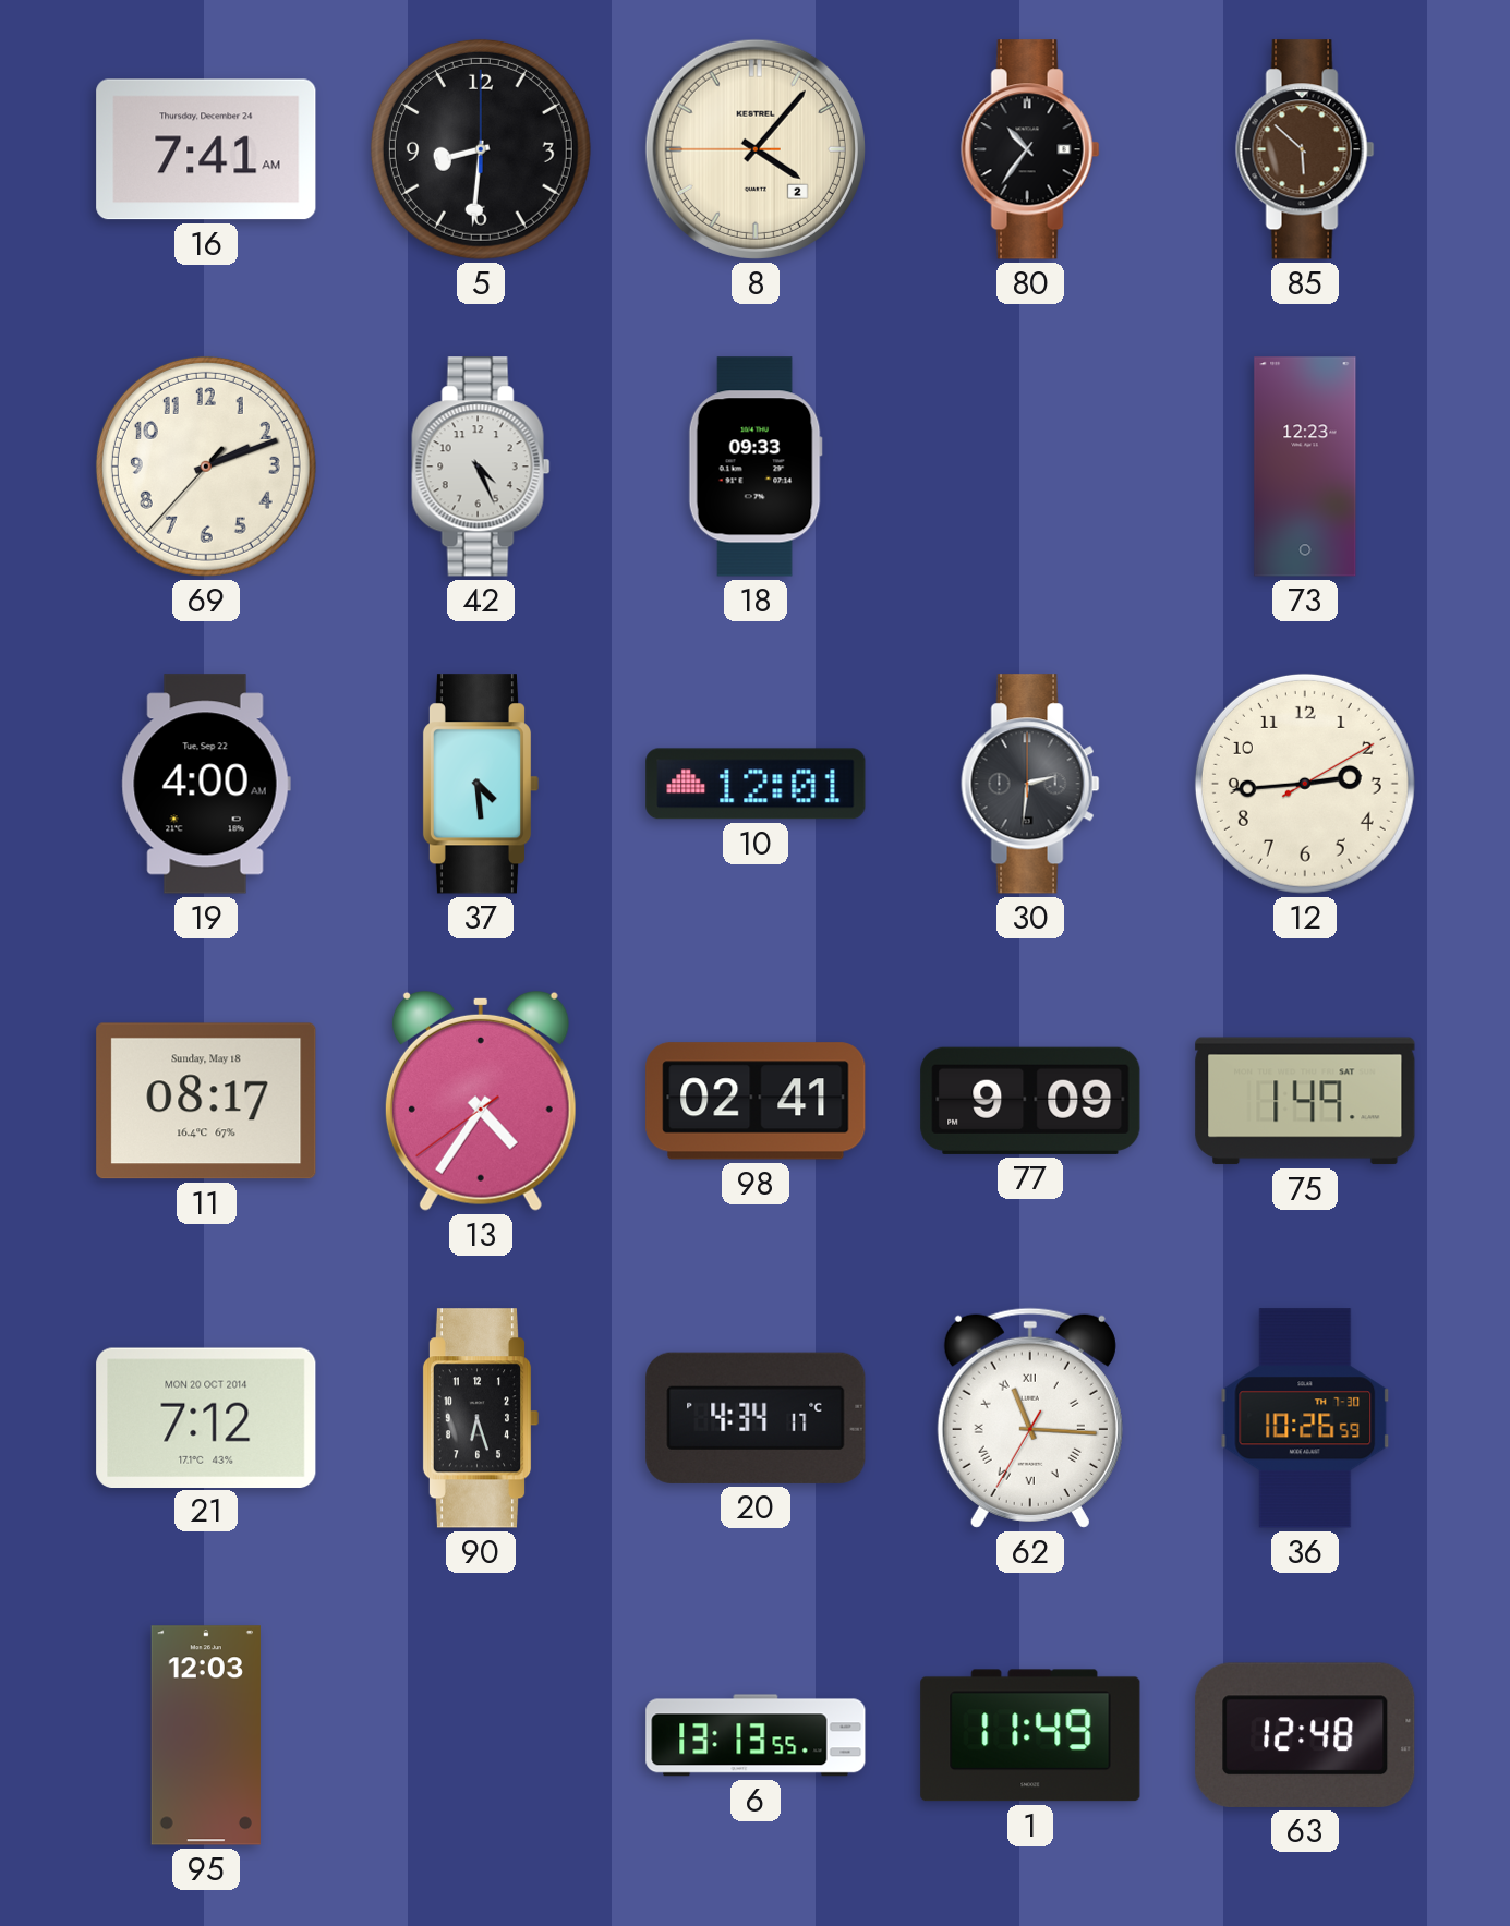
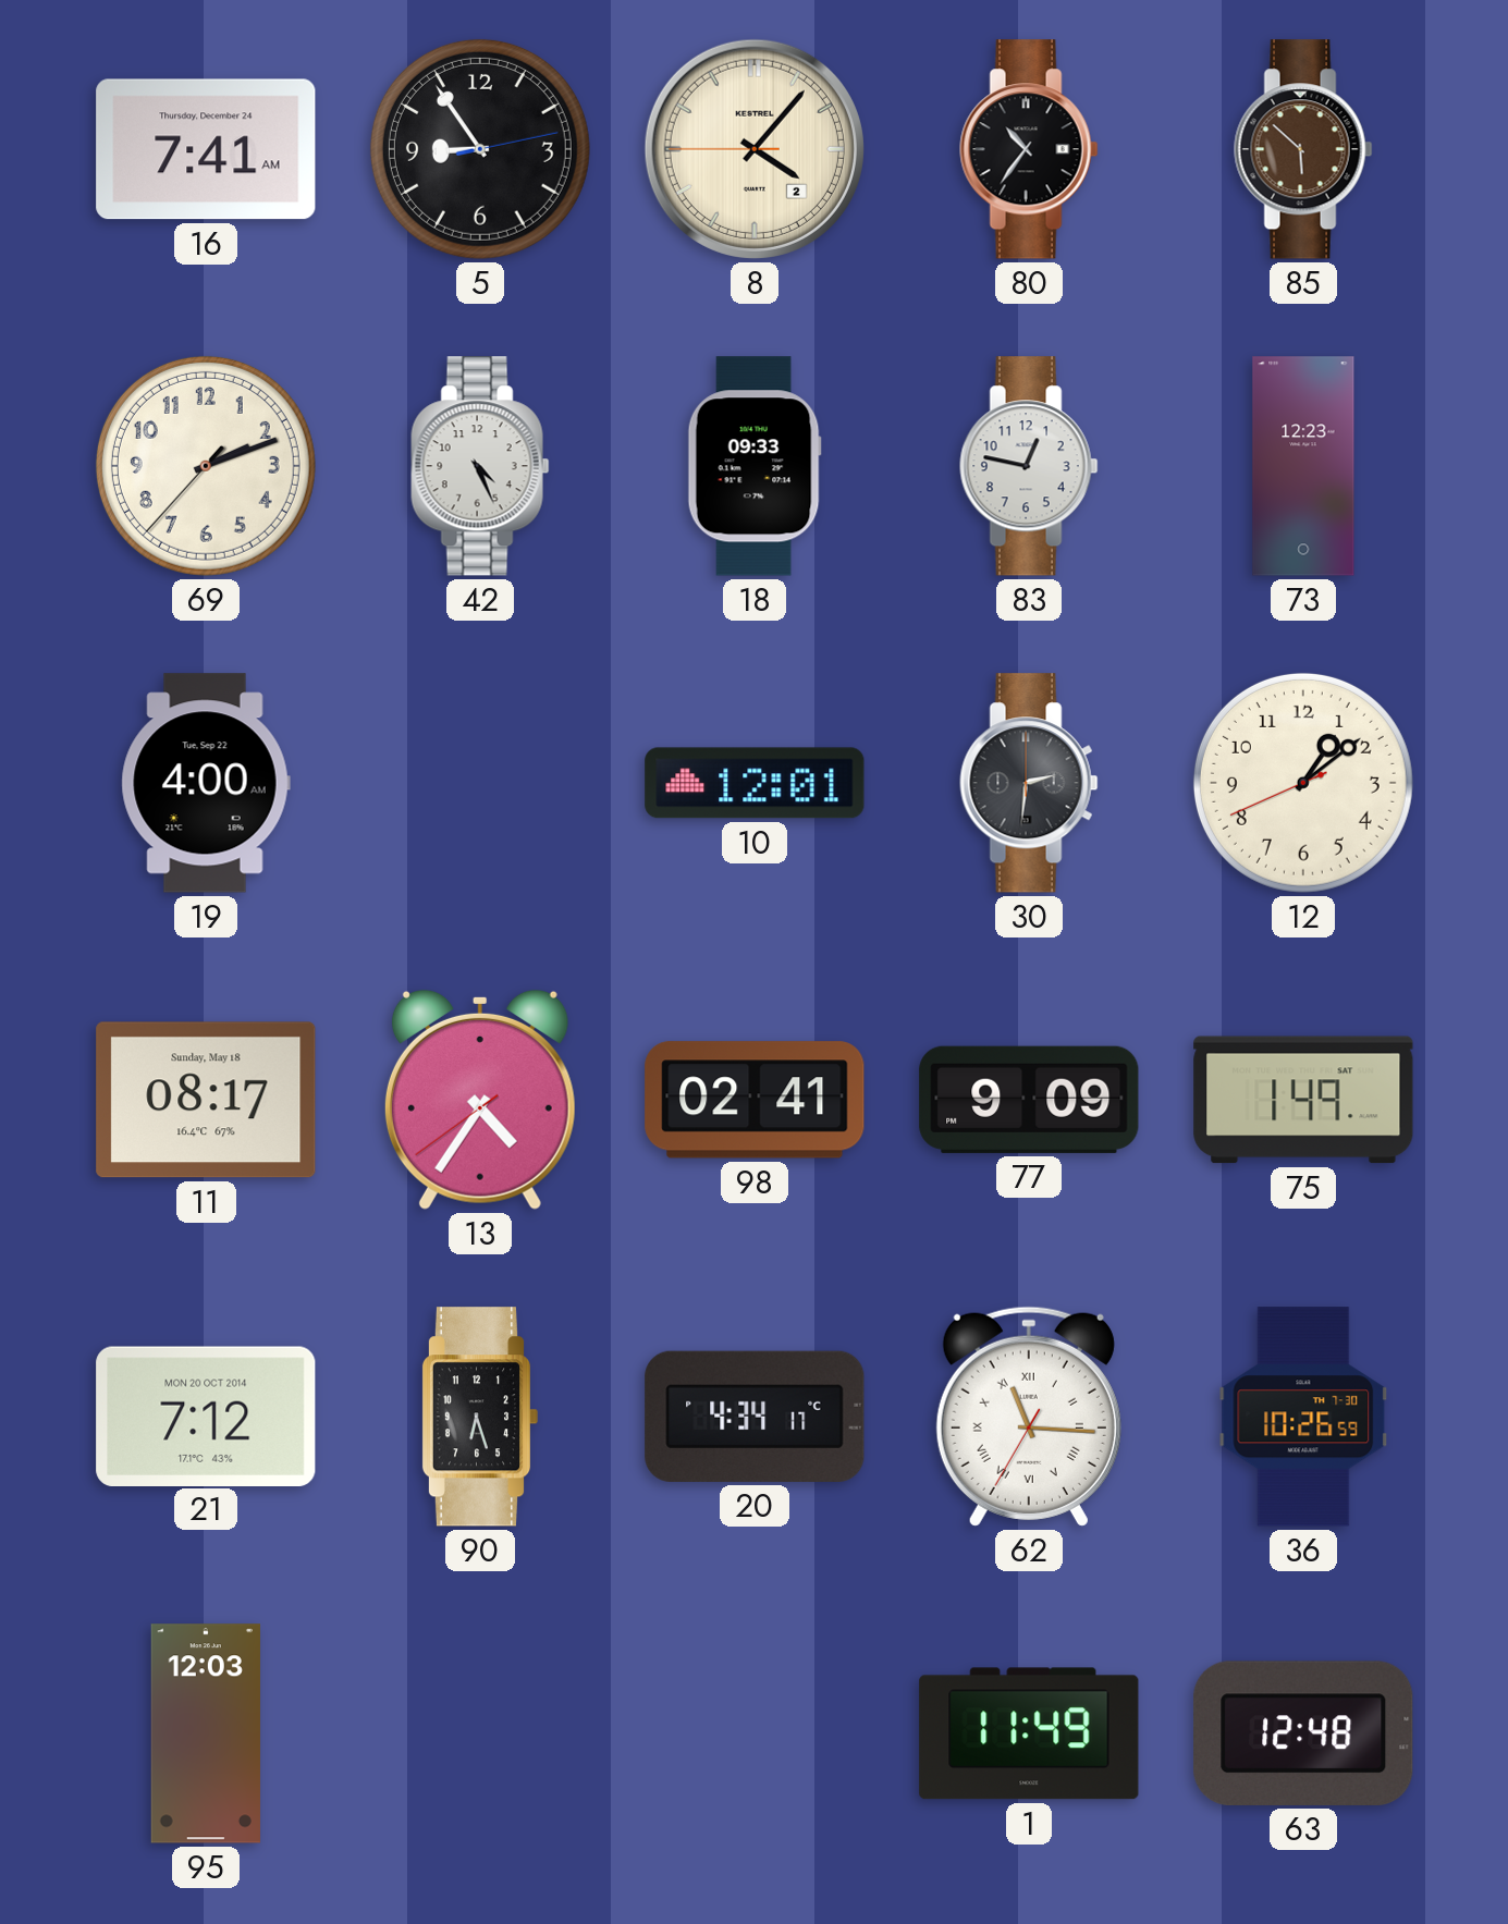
5: 8:31 -> 8:54 (480, 149)
83: none -> 12:47 (1029, 466)
37: 4:29 -> none (481, 784)
12: 2:44 -> 1:08 (1303, 783)
6: 13:13 -> none (756, 1735)
